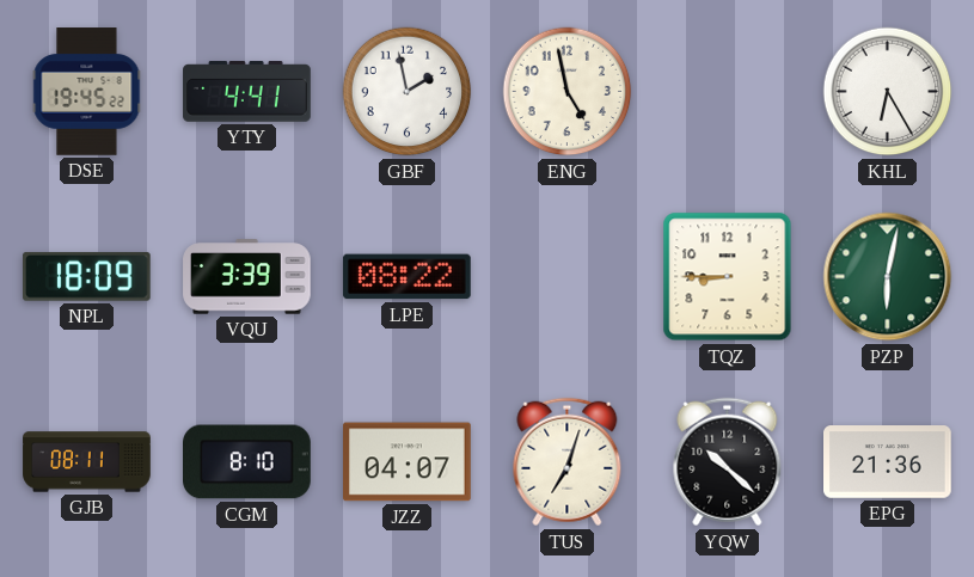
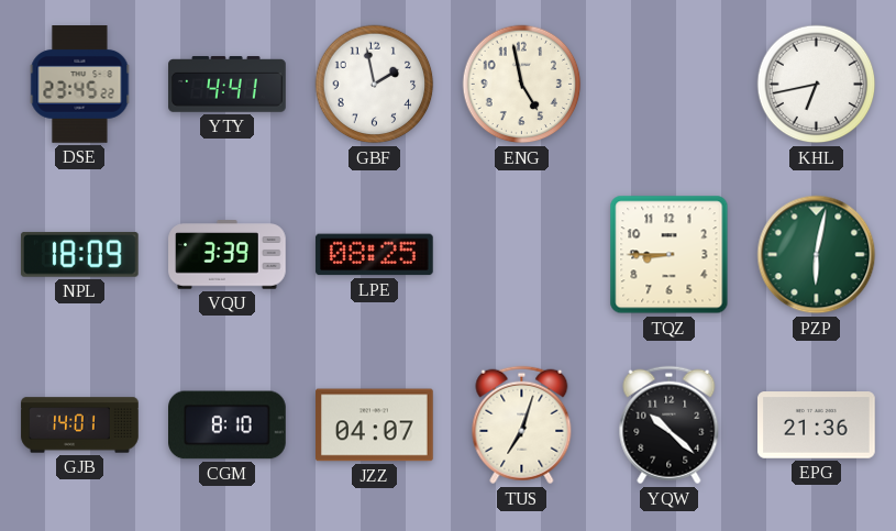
DSE: 19:45 -> 23:45 (80, 85)
KHL: 6:25 -> 6:43 (817, 85)
LPE: 08:22 -> 08:25 (375, 255)
GJB: 08:11 -> 14:01 (80, 425)
